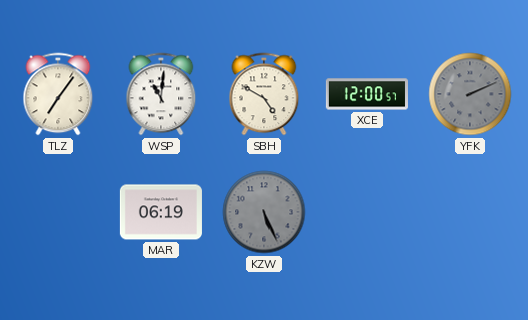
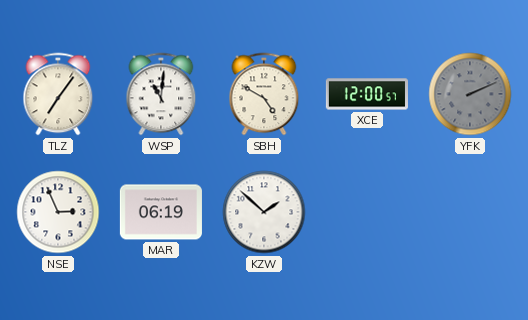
NSE: none -> 2:56 (58, 212)
KZW: 5:26 -> 1:52 (264, 212)
KZW dial: grey -> white (264, 212)
